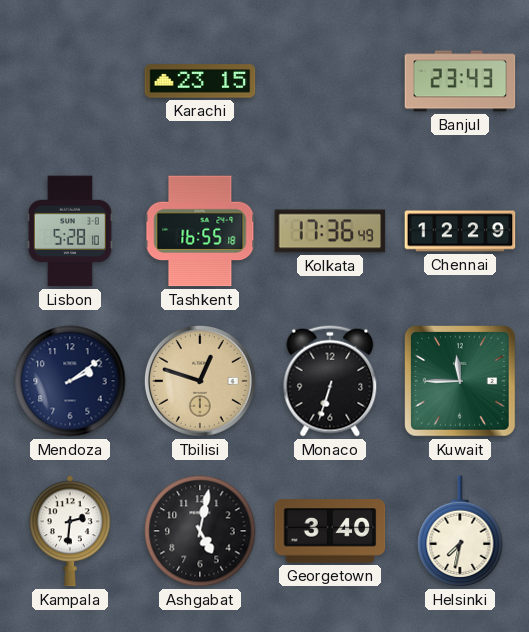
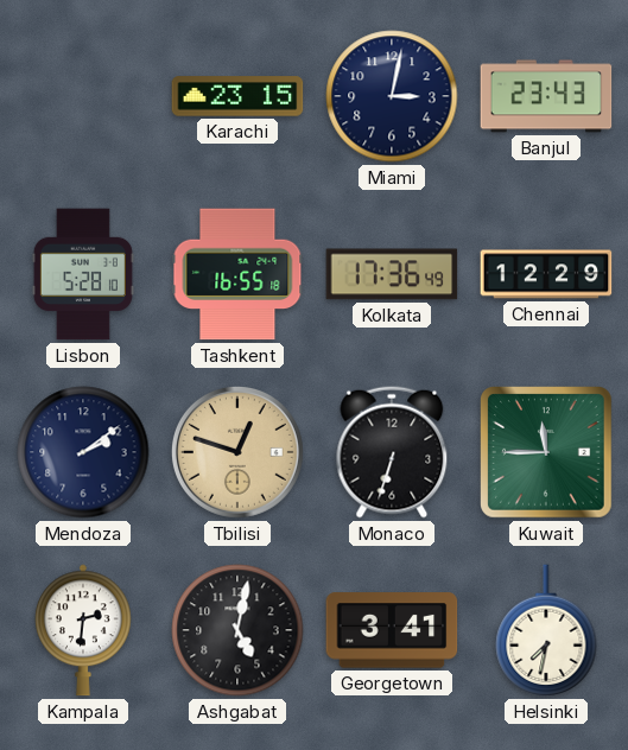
Miami: none -> 3:02 (392, 96)
Georgetown: 3:40 -> 3:41 (392, 630)
